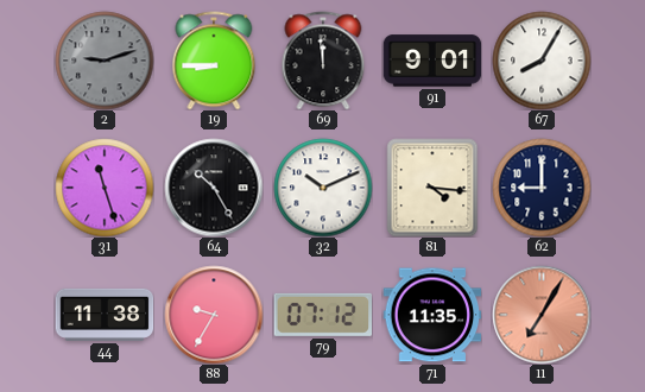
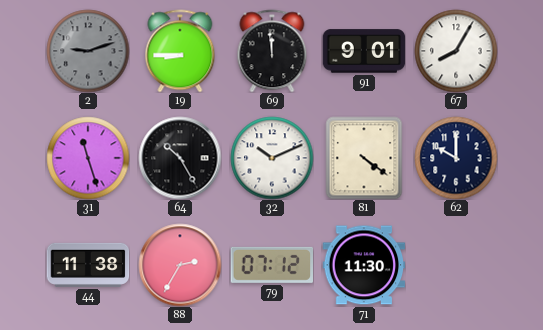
81: 4:16 -> 4:21 (364, 158)
62: 9:00 -> 10:00 (456, 158)
88: 9:35 -> 2:35 (180, 265)
71: 11:35 -> 11:30 (364, 265)
11: 7:05 -> none (542, 315)
